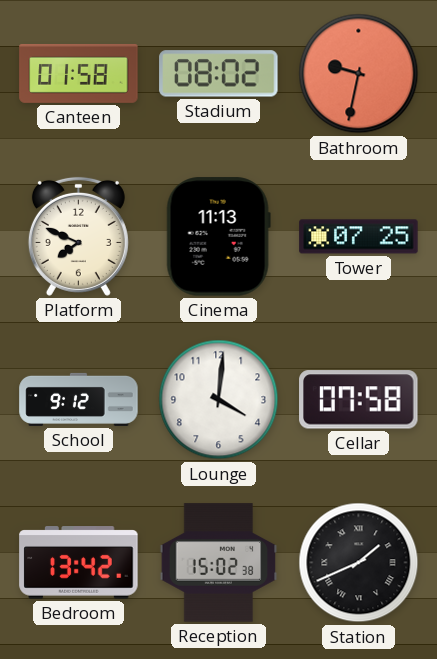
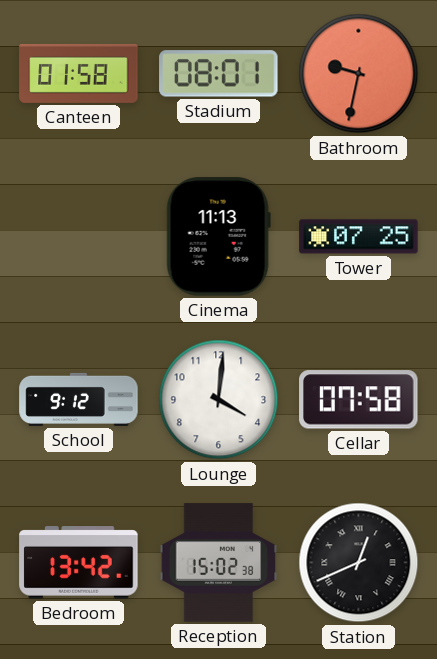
Stadium: 08:02 -> 08:01 (219, 74)
Platform: 7:49 -> none (78, 236)
Station: 1:41 -> 12:41 (359, 563)
